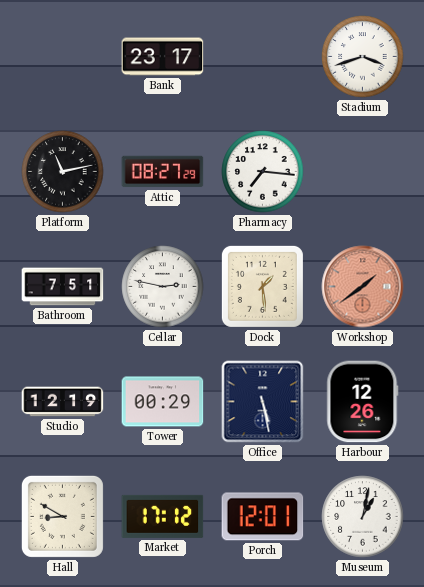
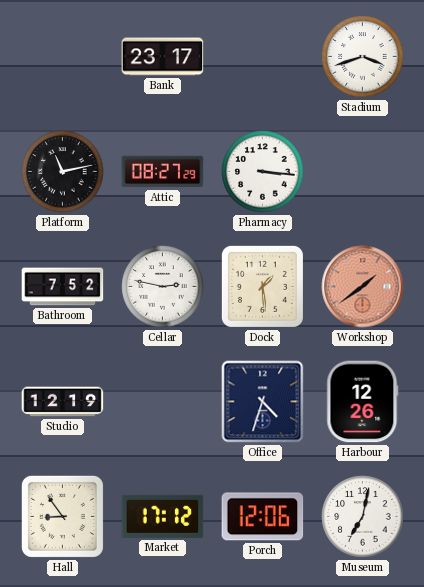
Pharmacy: 7:16 -> 3:16 (263, 172)
Bathroom: 7:51 -> 7:52 (63, 287)
Tower: 00:29 -> none (163, 402)
Office: 5:28 -> 4:33 (263, 402)
Hall: 8:50 -> 8:54 (62, 516)
Porch: 12:01 -> 12:06 (263, 517)
Museum: 1:02 -> 7:02 (363, 517)
